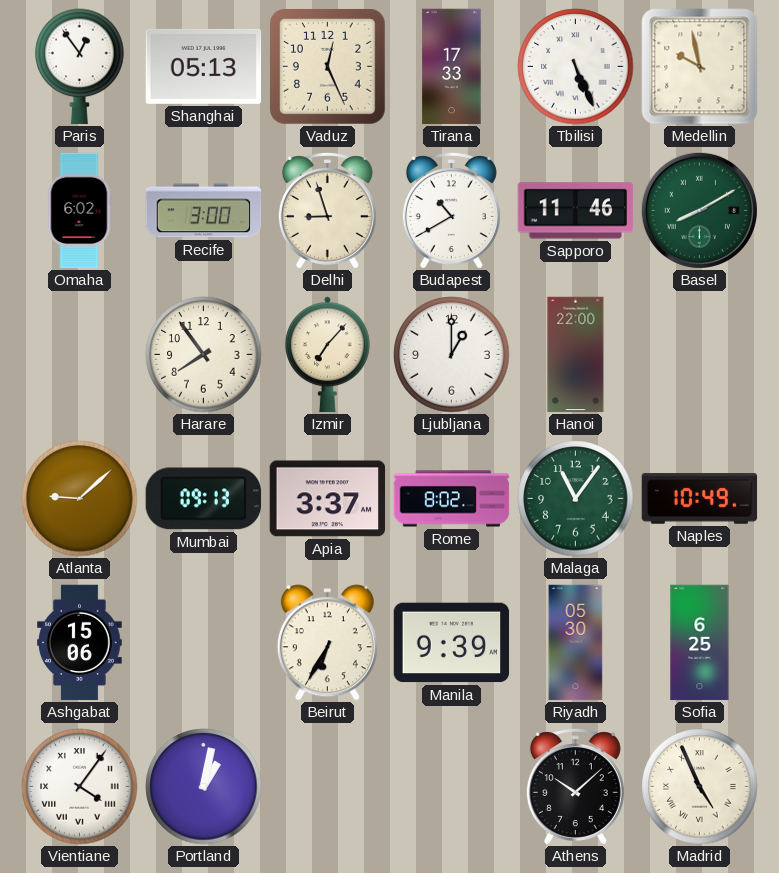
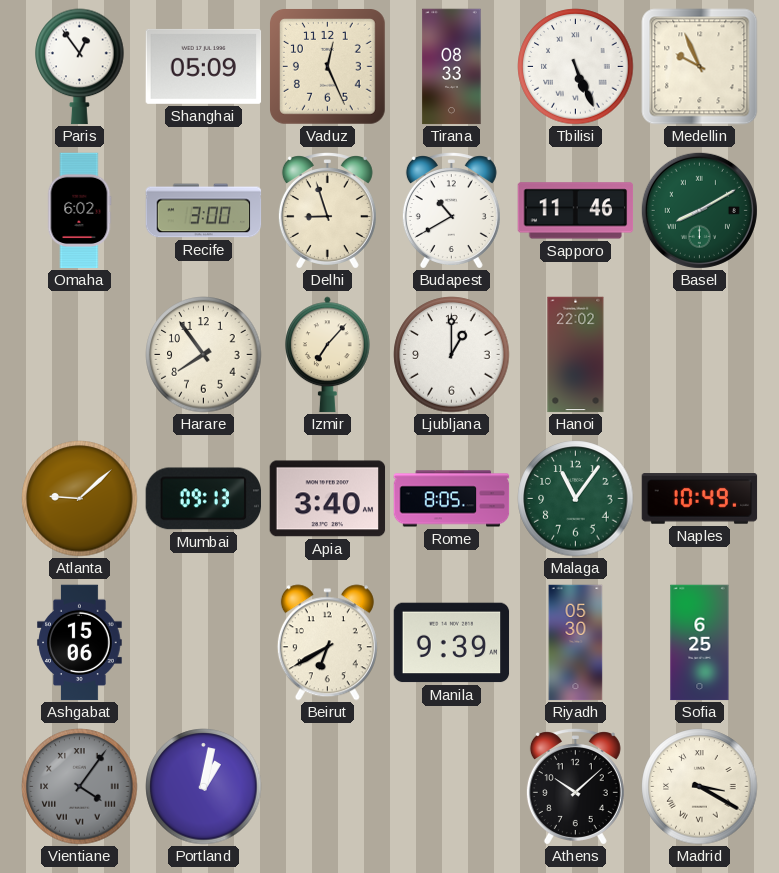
Shanghai: 05:13 -> 05:09 (204, 66)
Tirana: 17:33 -> 08:33 (452, 67)
Medellin: 9:58 -> 9:56 (700, 67)
Hanoi: 22:00 -> 22:02 (576, 355)
Apia: 3:37 -> 3:40 (328, 499)
Rome: 8:02 -> 8:05 (452, 499)
Beirut: 6:35 -> 6:40 (327, 643)
Vientiane dial: white -> grey (80, 787)
Madrid: 4:56 -> 3:20 (700, 787)
